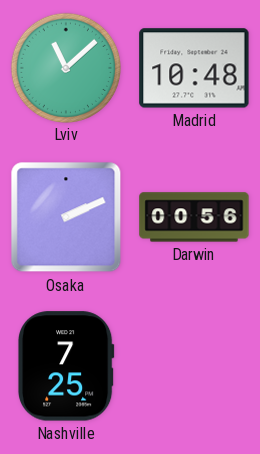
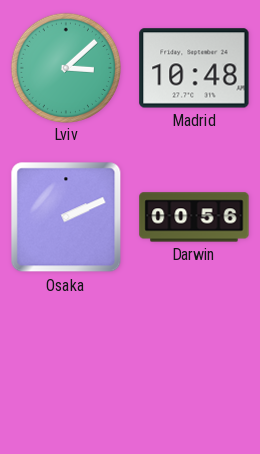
Lviv: 11:08 -> 3:08 (65, 67)
Nashville: 7:25 -> none (66, 366)
